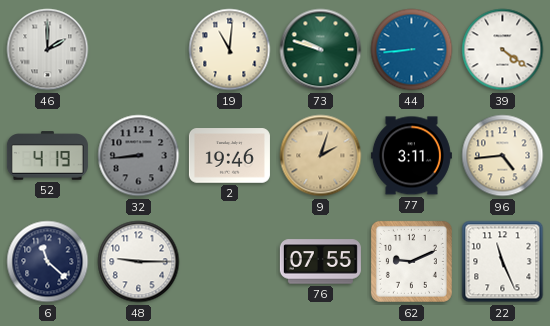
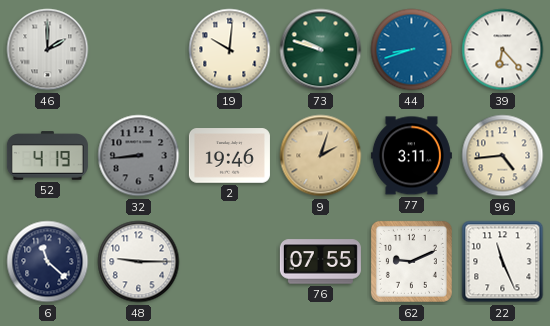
19: 11:01 -> 10:01 (230, 50)
44: 8:44 -> 8:42 (412, 50)
39: 4:21 -> 6:23 (503, 50)
